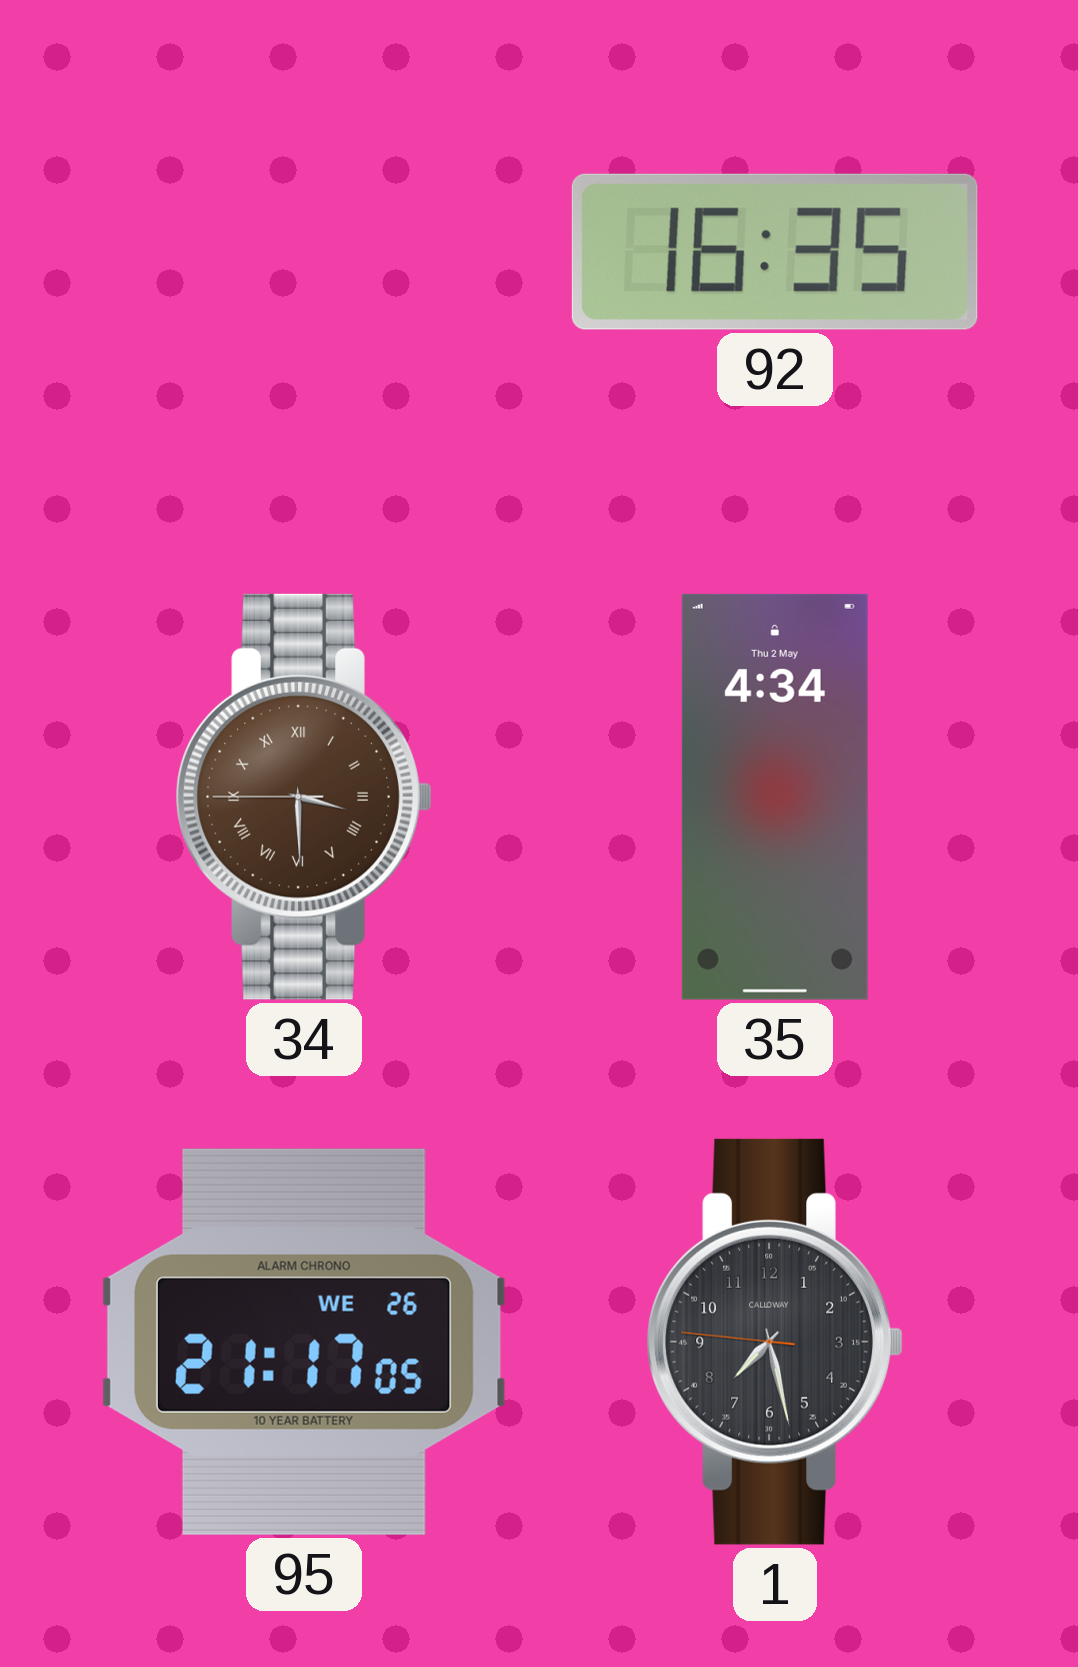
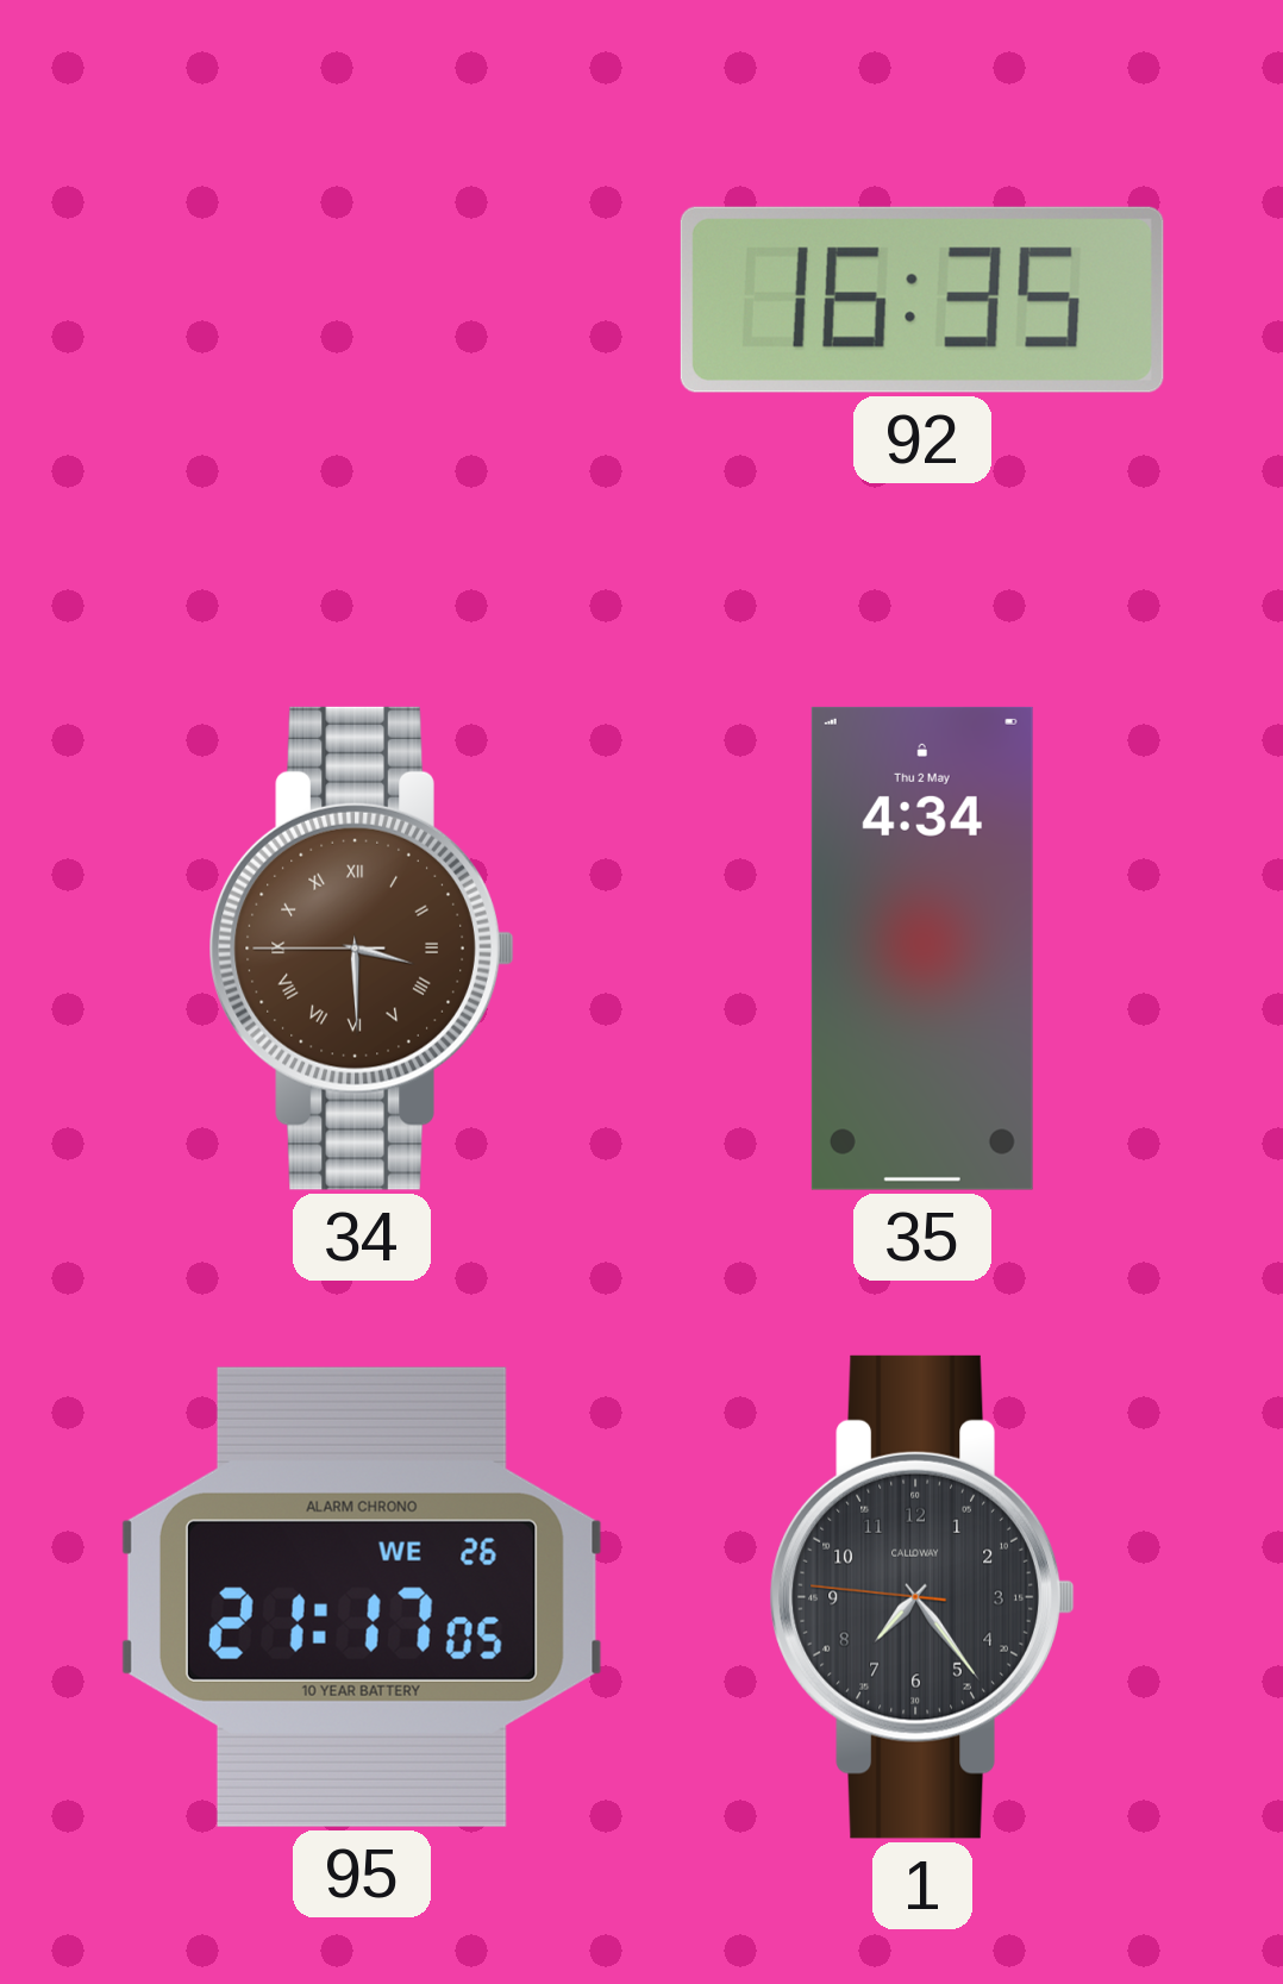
1: 7:27 -> 7:23 (922, 1597)
